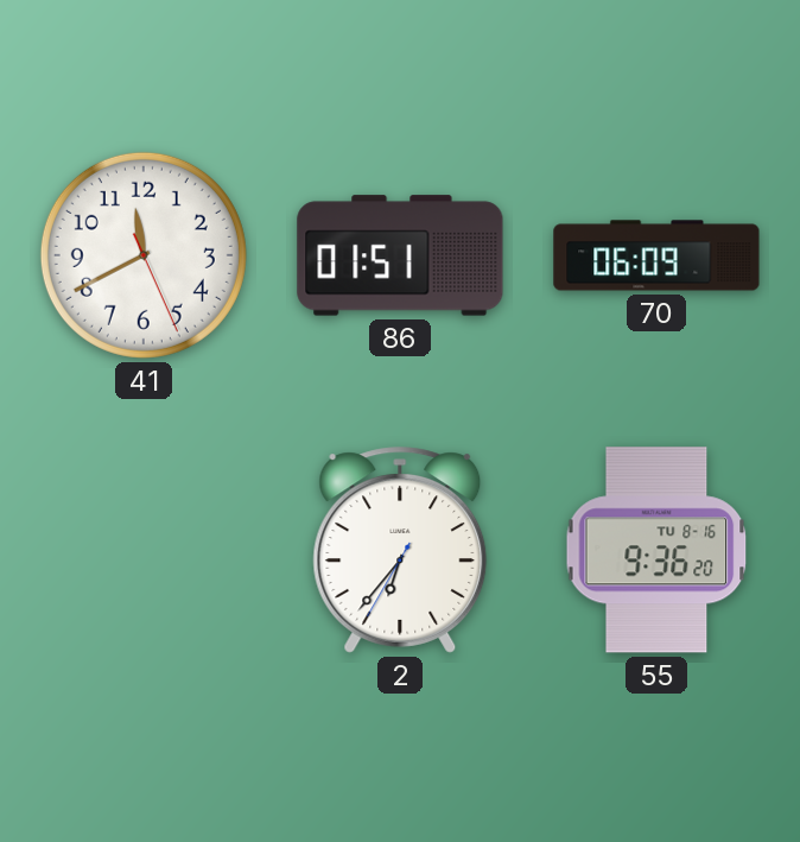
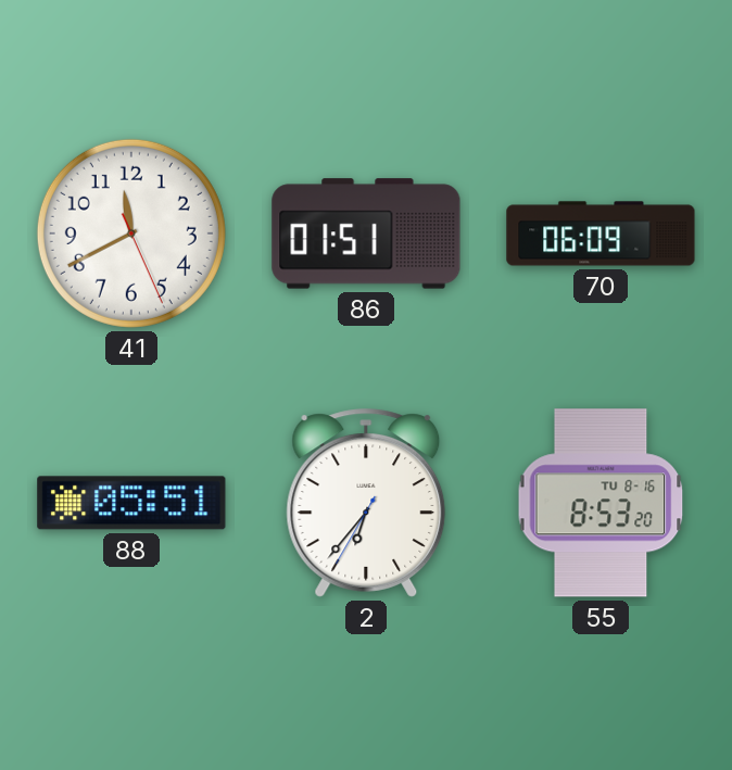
88: none -> 05:51 (131, 503)
55: 9:36 -> 8:53 (601, 503)
